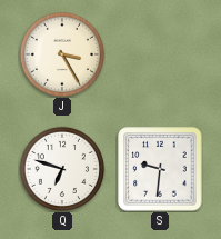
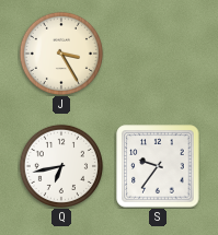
Q: 6:48 -> 6:43 (61, 166)
S: 9:31 -> 9:36 (158, 166)
